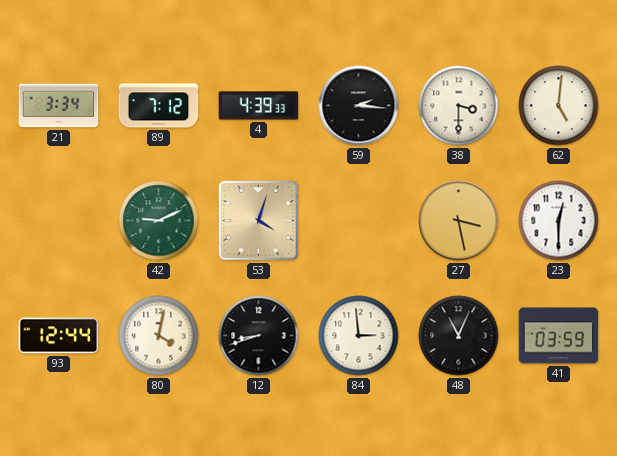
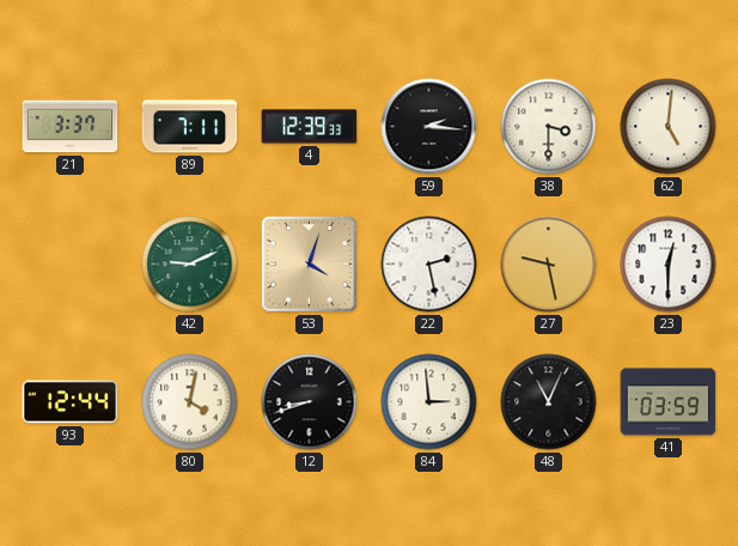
21: 3:34 -> 3:37 (71, 127)
89: 7:12 -> 7:11 (190, 127)
4: 4:39 -> 12:39 (310, 127)
22: none -> 2:28 (429, 265)
27: 3:28 -> 9:28 (549, 265)
